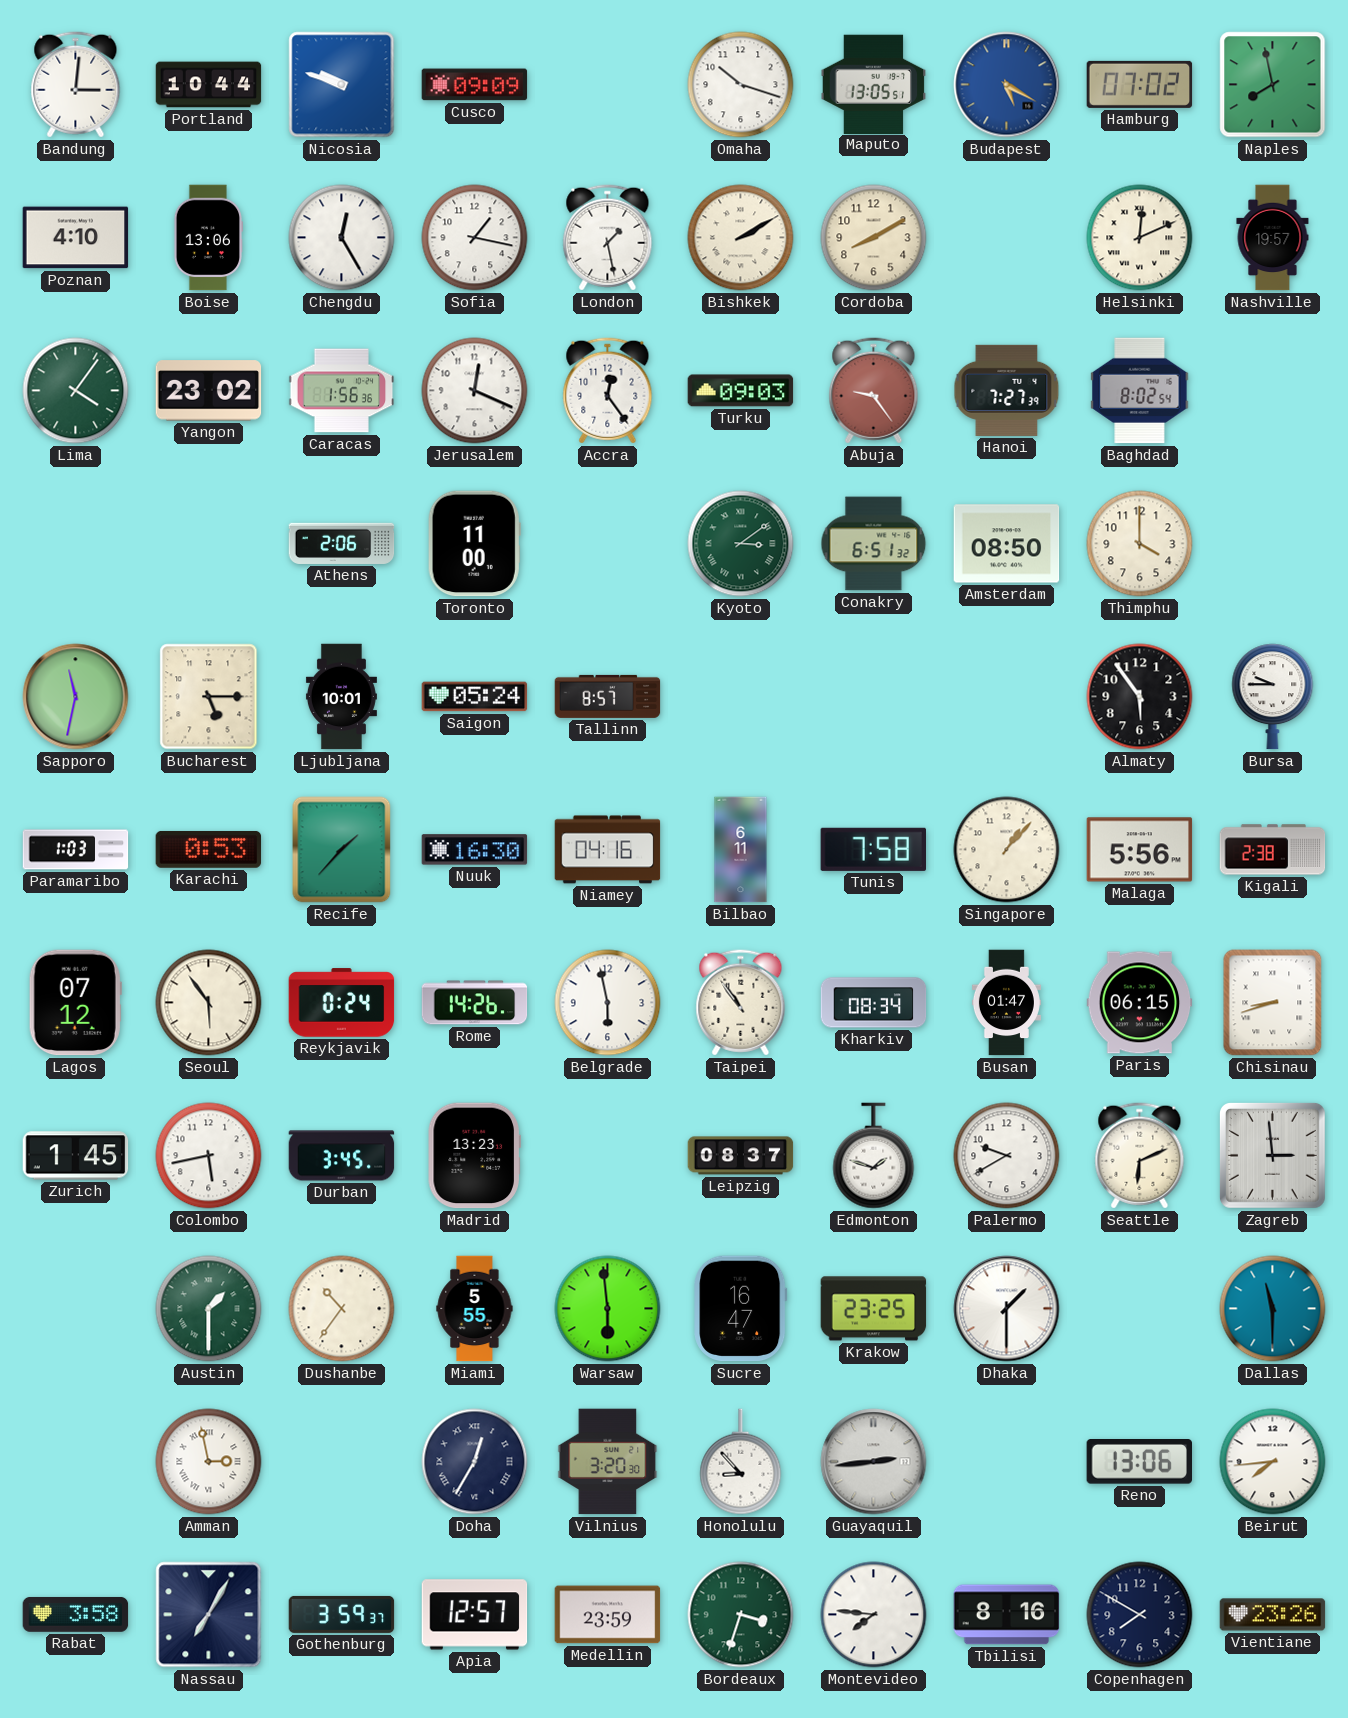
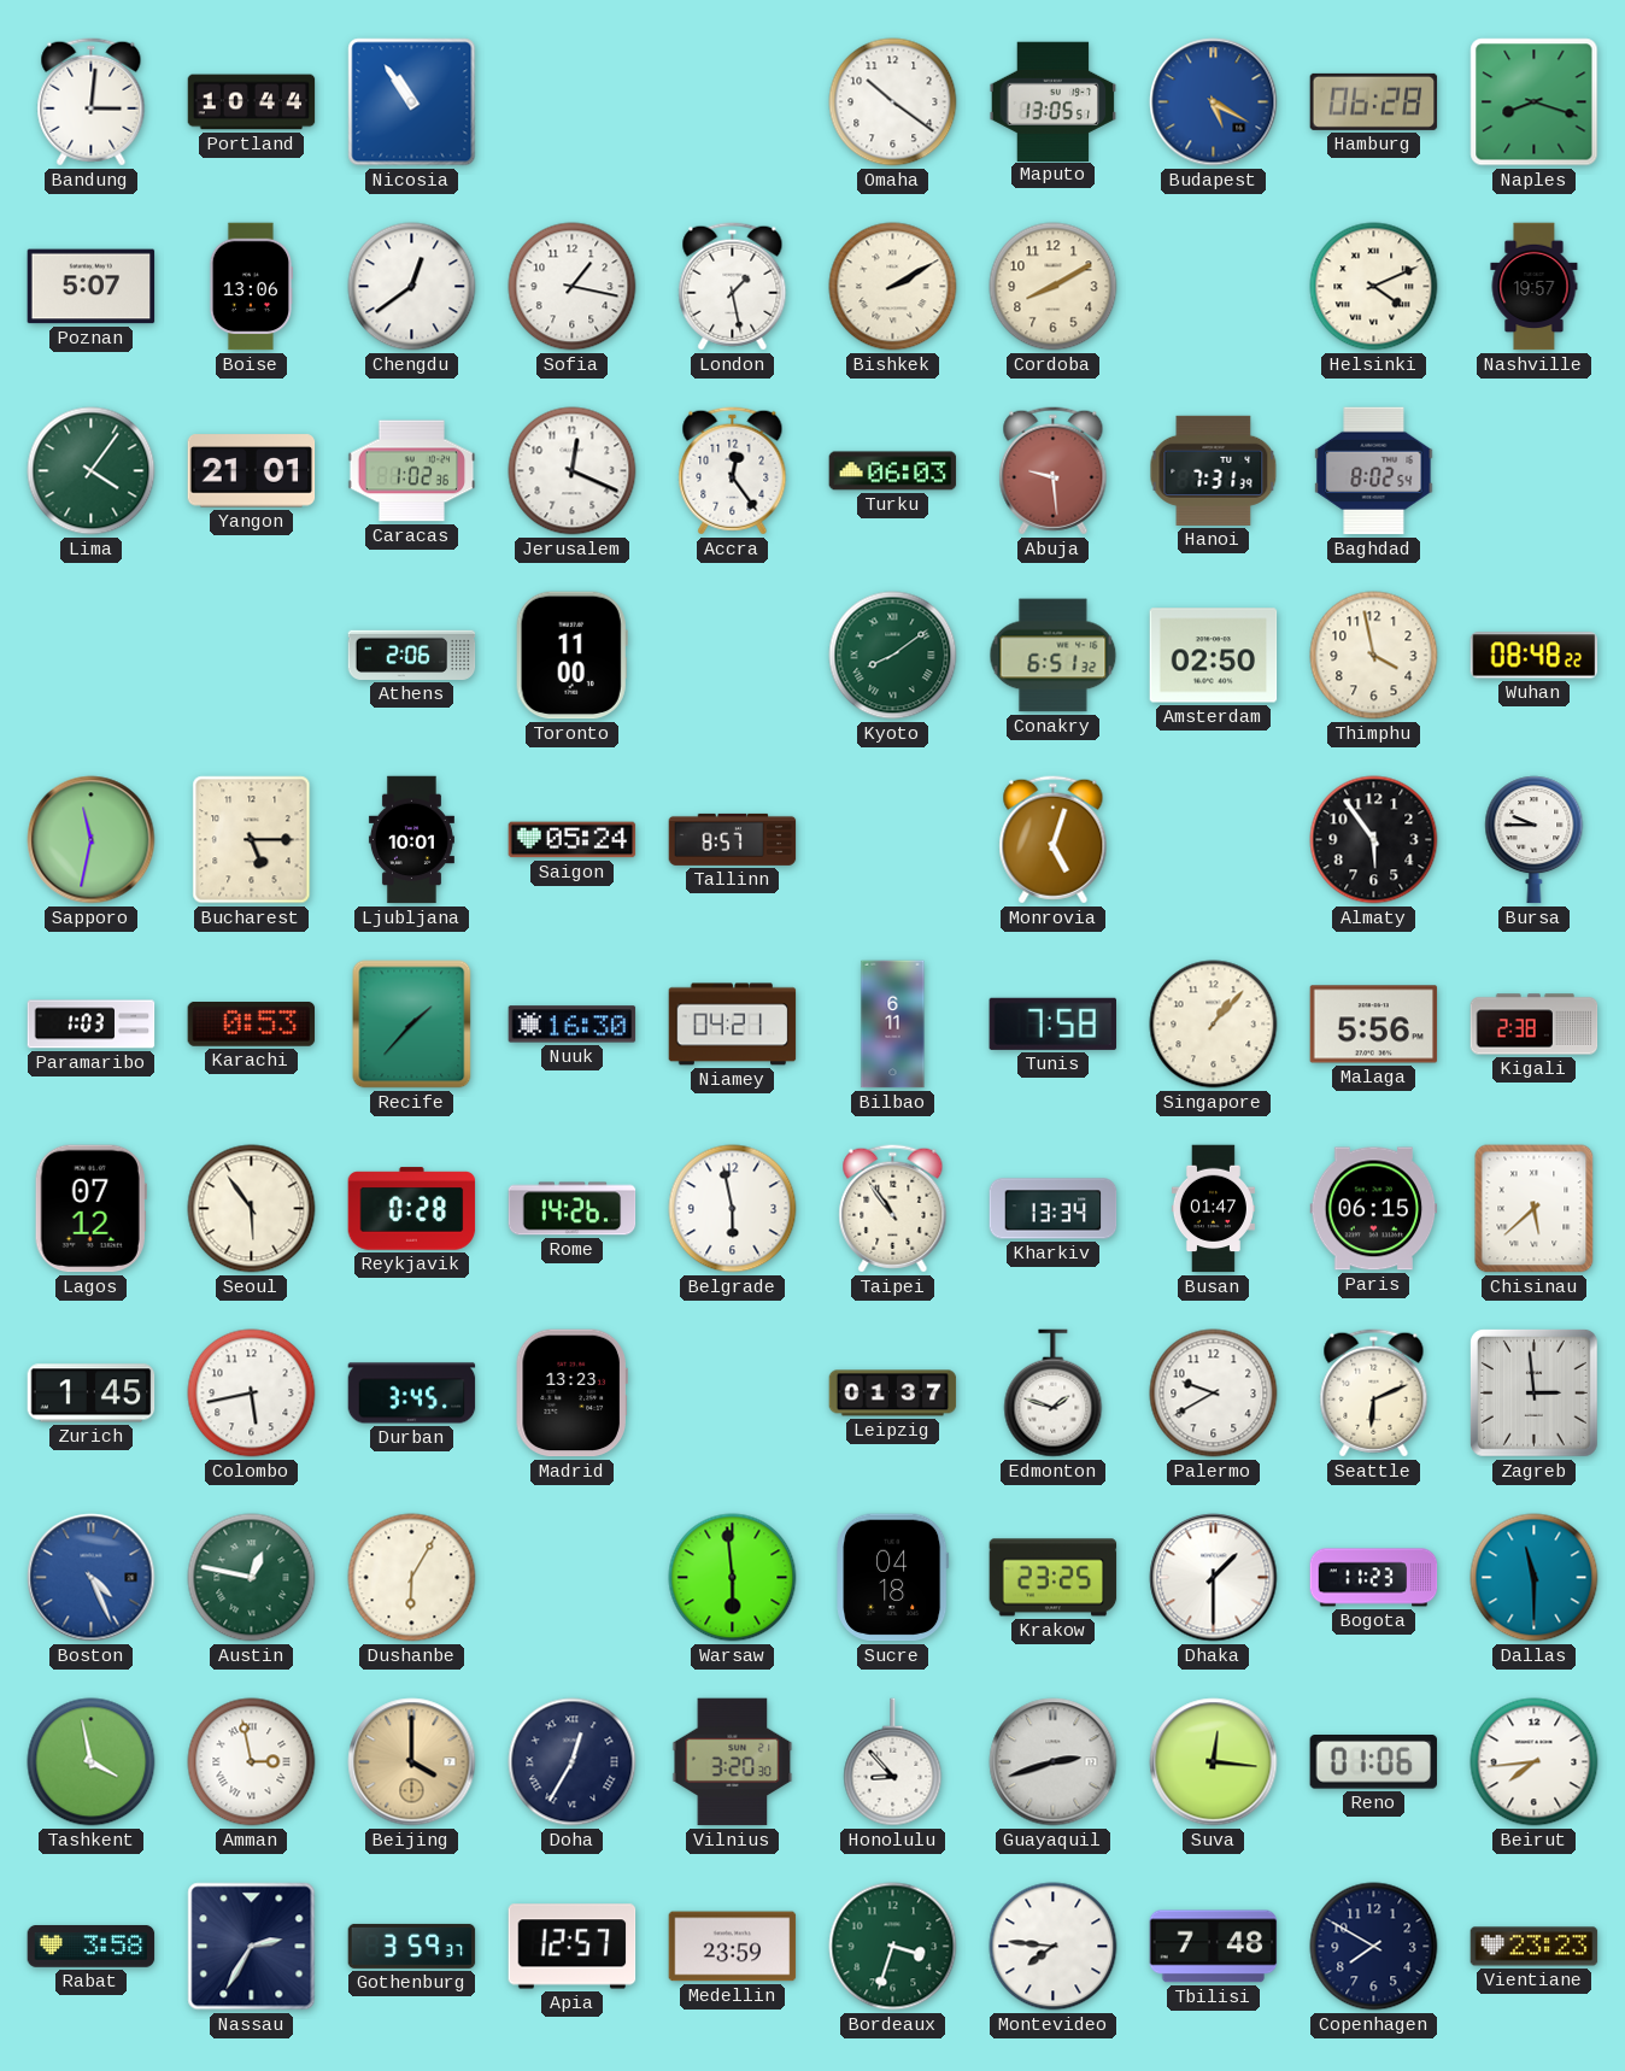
Nicosia: 9:48 -> 10:54 (412, 102)
Cusco: 09:09 -> none (475, 85)
Omaha: 10:18 -> 10:21 (893, 102)
Hamburg: 07:02 -> 06:28 (1374, 101)
Naples: 7:58 -> 8:18 (1535, 102)
Poznan: 4:10 -> 5:07 (92, 287)
Chengdu: 12:25 -> 12:39 (412, 287)
Helsinki: 12:11 -> 4:11 (1374, 287)
Yangon: 23:02 -> 21:01 (252, 471)
Caracas: 1:56 -> 1:02 (412, 471)
Turku: 09:03 -> 06:03 (893, 471)
Abuja: 9:24 -> 9:29 (1054, 471)
Hanoi: 7:27 -> 7:31 (1214, 470)
Kyoto: 3:09 -> 8:09 (893, 656)
Amsterdam: 08:50 -> 02:50 (1214, 656)
Thimphu: 4:00 -> 3:58 (1374, 656)
Wuhan: none -> 08:48 (1535, 656)
Monrovia: none -> 5:03 (1054, 840)
Niamey: 04:16 -> 04:21 (733, 1025)
Reykjavik: 0:24 -> 0:28 (412, 1209)
Kharkiv: 08:34 -> 13:34 (1054, 1209)
Chisinau: 8:42 -> 5:38 (1535, 1209)
Leipzig: 08:37 -> 01:37 (893, 1394)
Boston: none -> 4:26 (92, 1578)
Austin: 1:30 -> 12:47 (252, 1578)
Dushanbe: 10:36 -> 6:05 (412, 1578)
Miami: 5:55 -> none (475, 1309)
Sucre: 16:47 -> 04:18 (893, 1578)
Bogota: none -> 11:23 (1374, 1578)
Tashkent: none -> 3:58 (92, 1762)
Beijing: none -> 4:00 (412, 1762)
Guayaquil: 2:44 -> 2:42 (1054, 1762)
Suva: none -> 12:16 (1214, 1762)
Reno: 13:06 -> 01:06 (1373, 1762)
Nassau: 7:05 -> 2:35 (252, 1947)
Tbilisi: 8:16 -> 7:48 (1214, 1947)
Vientiane: 23:26 -> 23:23 (1535, 1947)
